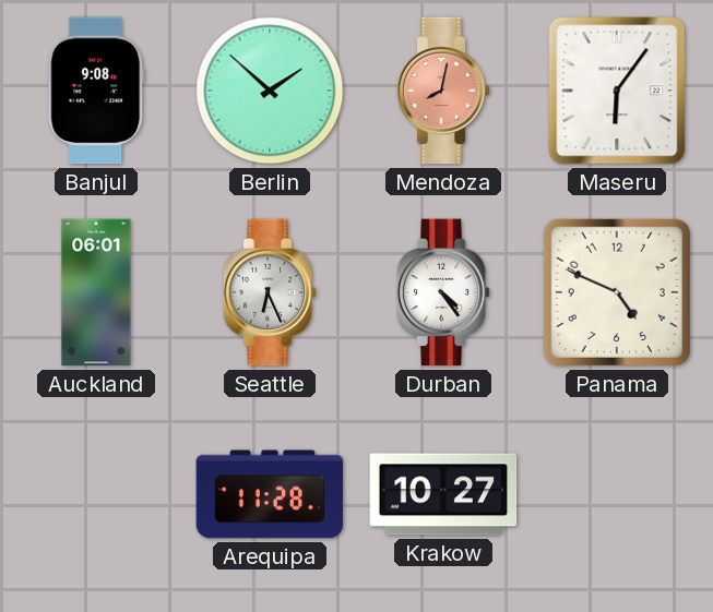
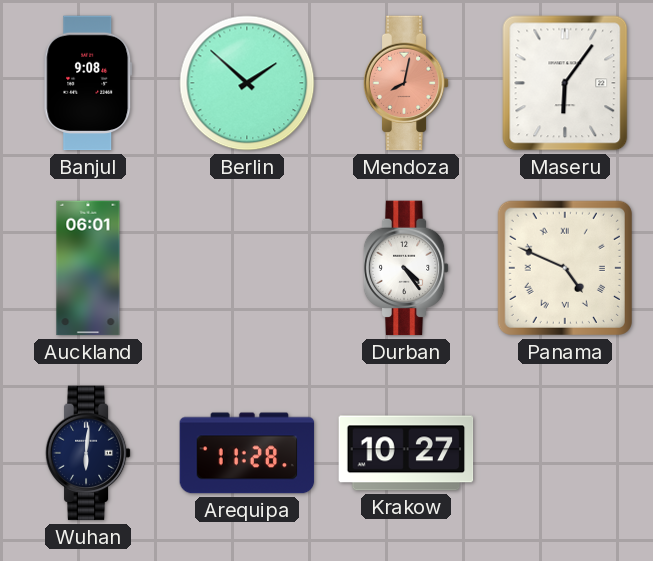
Seattle: 6:26 -> none (270, 292)
Panama numerals: Arabic -> Roman (565, 268)
Wuhan: none -> 6:01 (88, 453)
